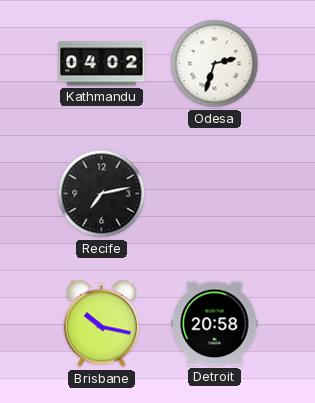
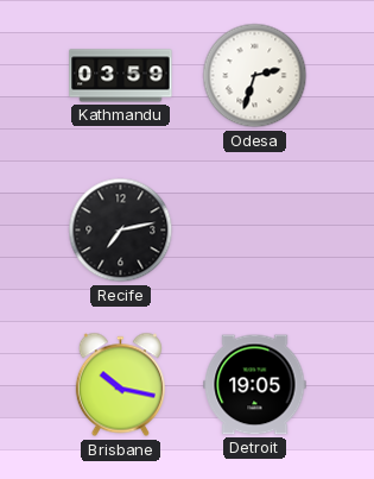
Kathmandu: 04:02 -> 03:59 (121, 76)
Detroit: 20:58 -> 19:05 (255, 385)
